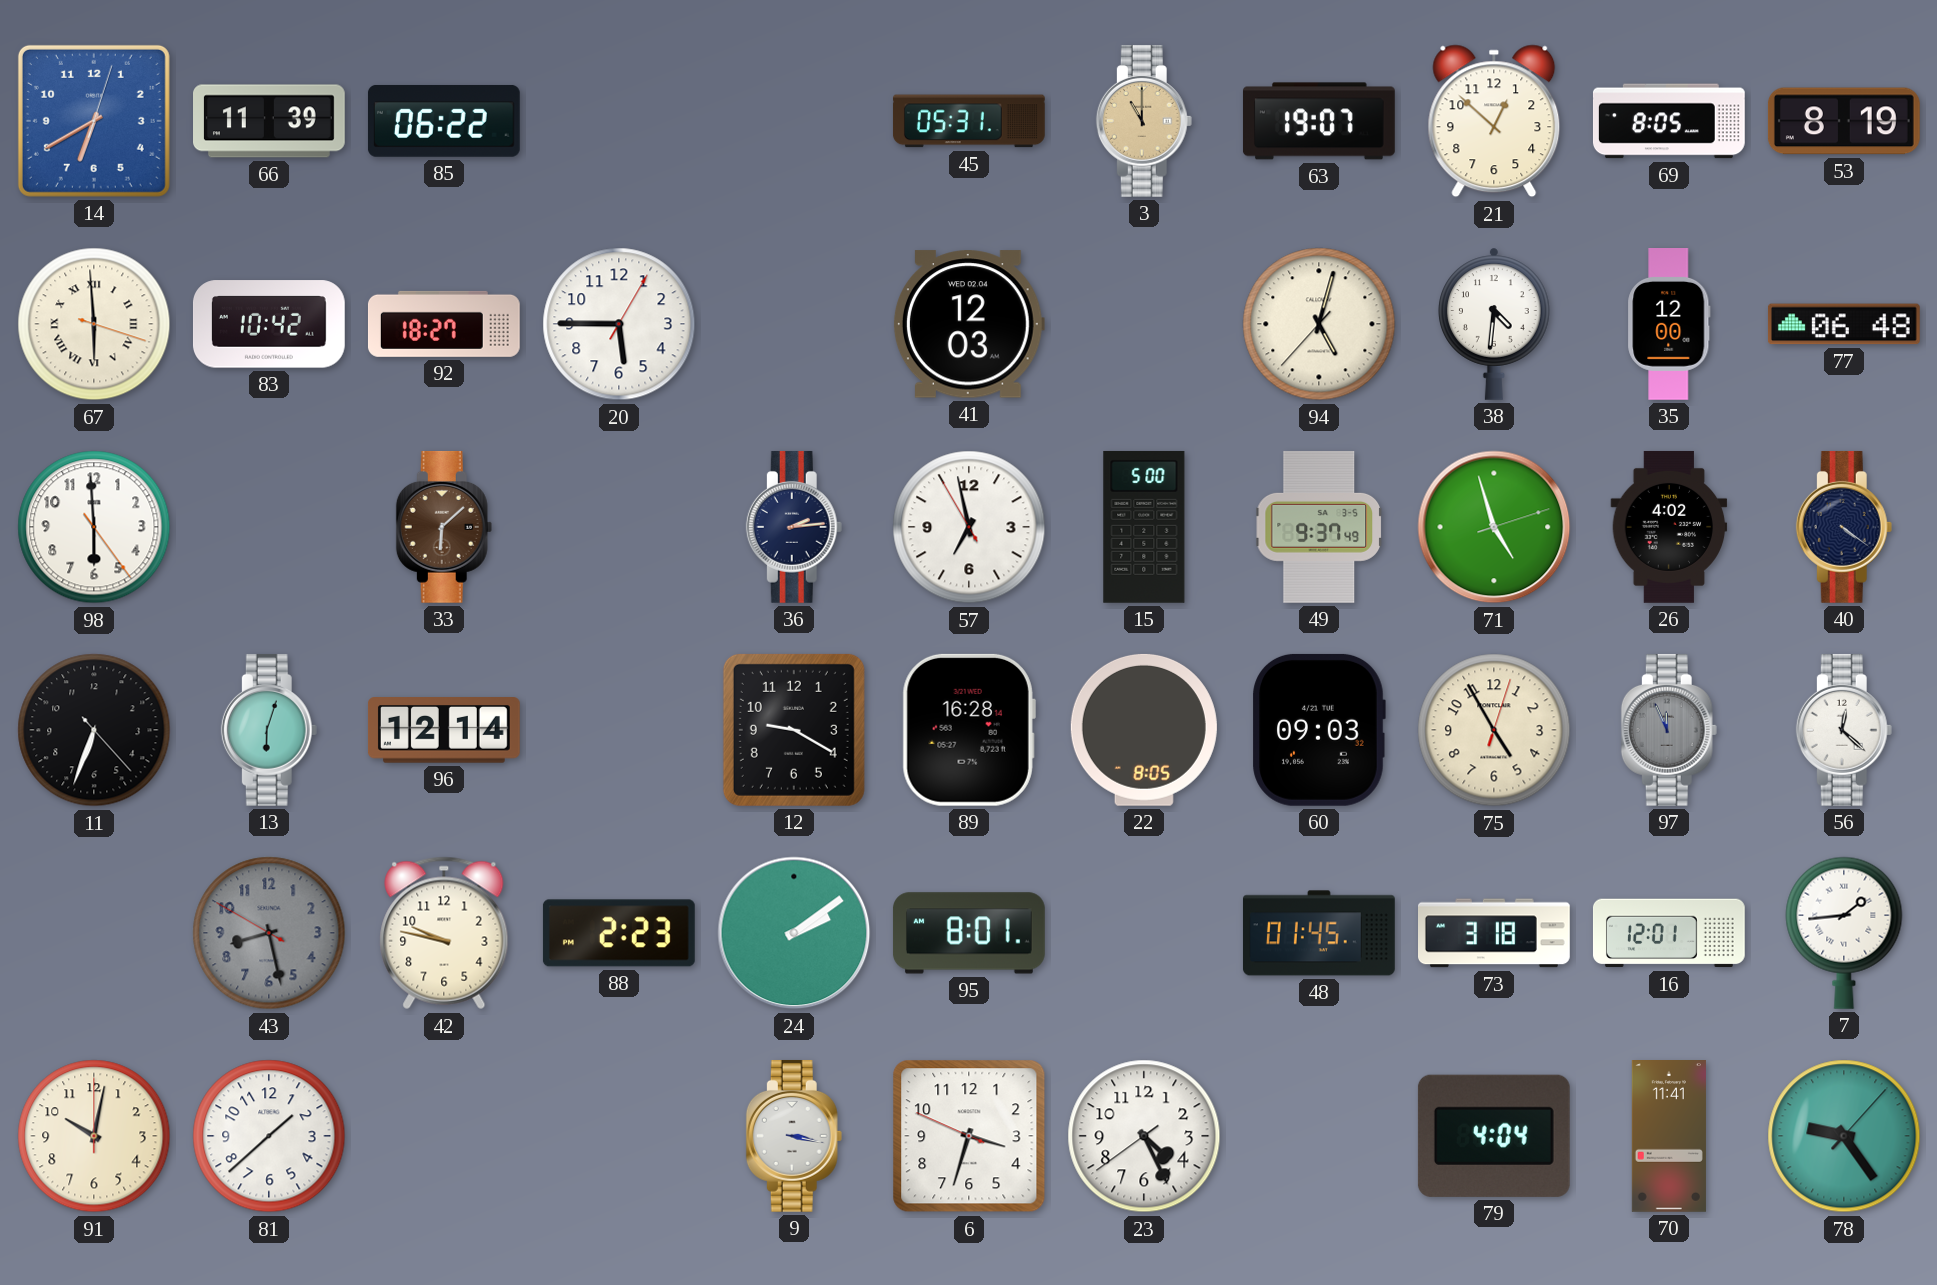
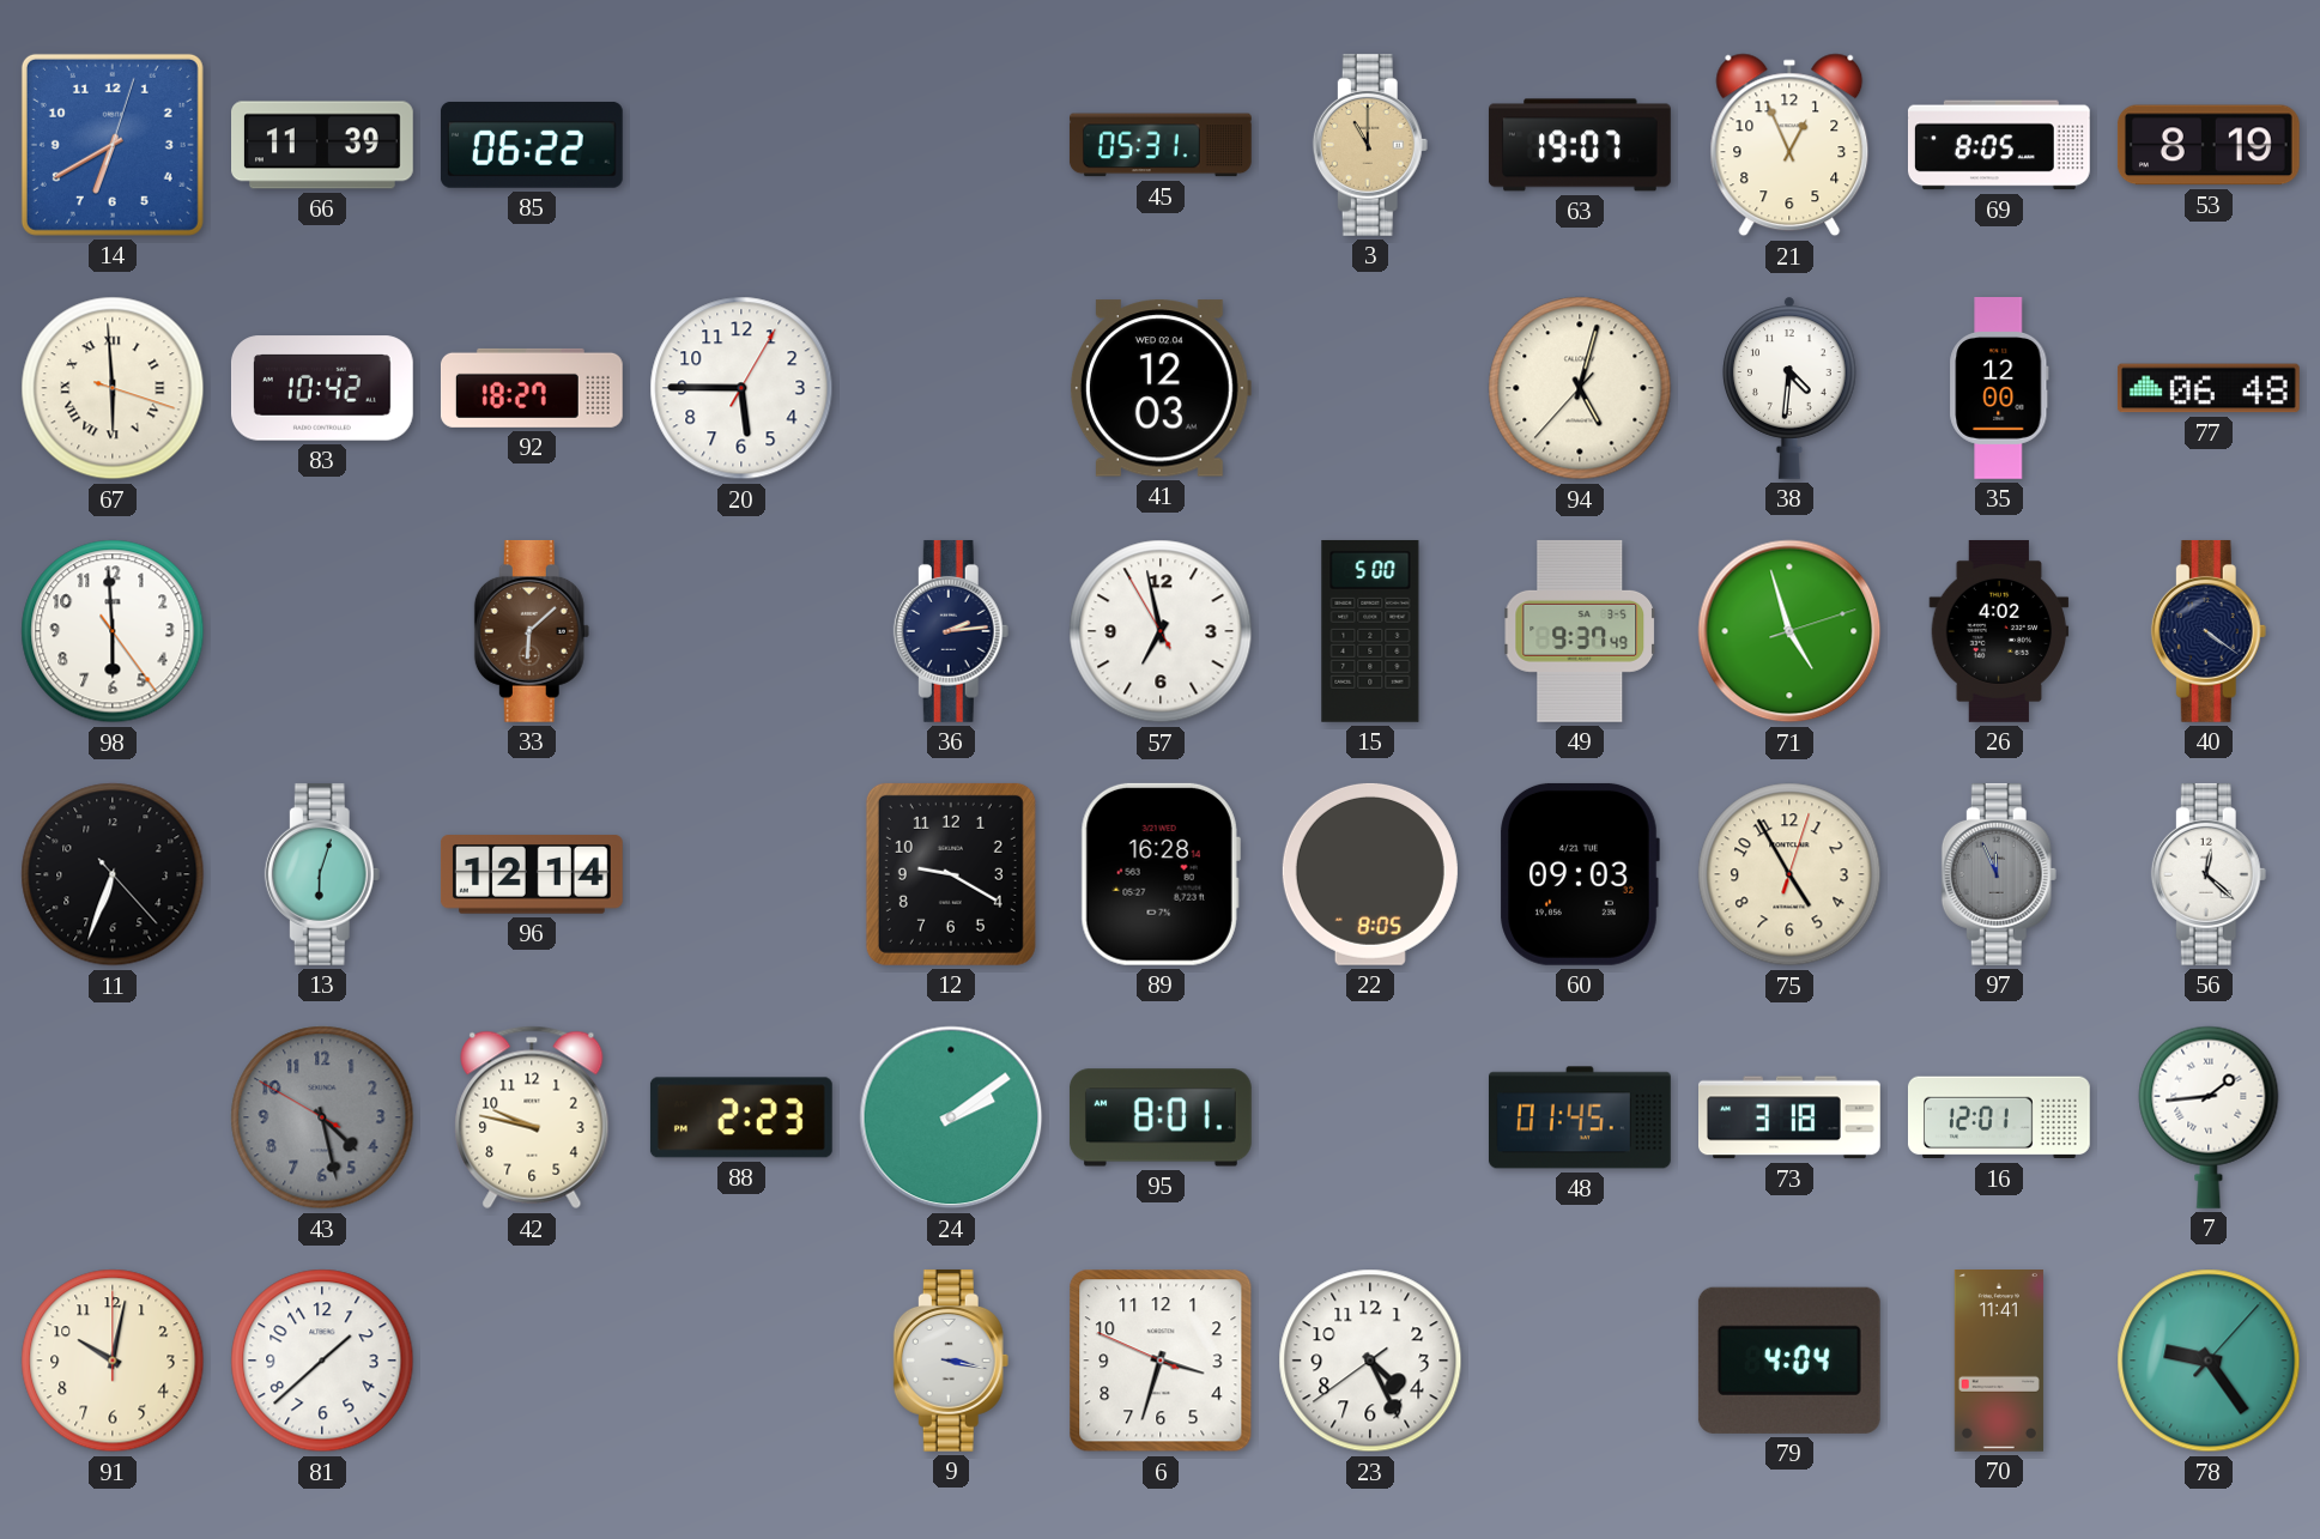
21: 12:52 -> 12:56 (1789, 145)
43: 8:27 -> 4:27 (322, 1117)
